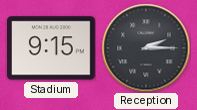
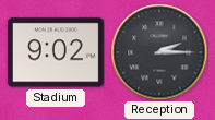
Stadium: 9:15 -> 9:02 (56, 52)
